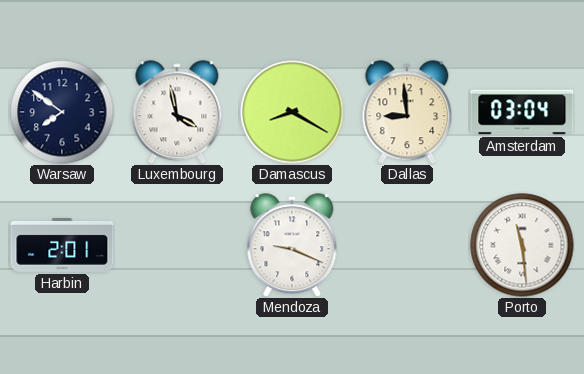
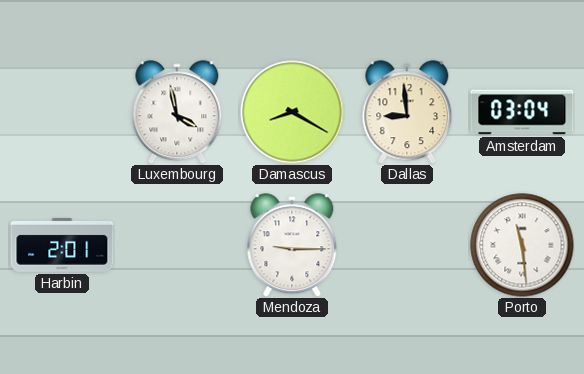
Warsaw: 7:51 -> none (62, 112)
Mendoza: 9:19 -> 9:15 (292, 245)
